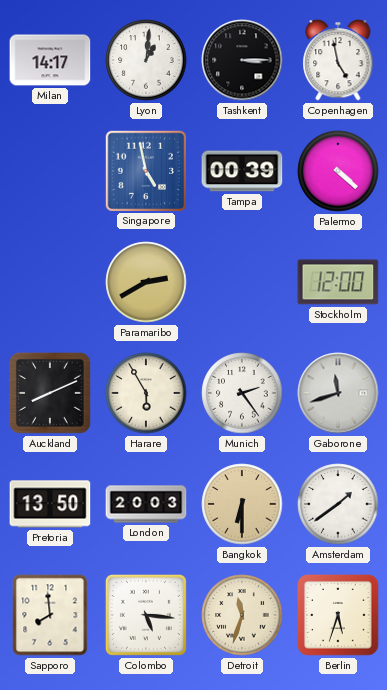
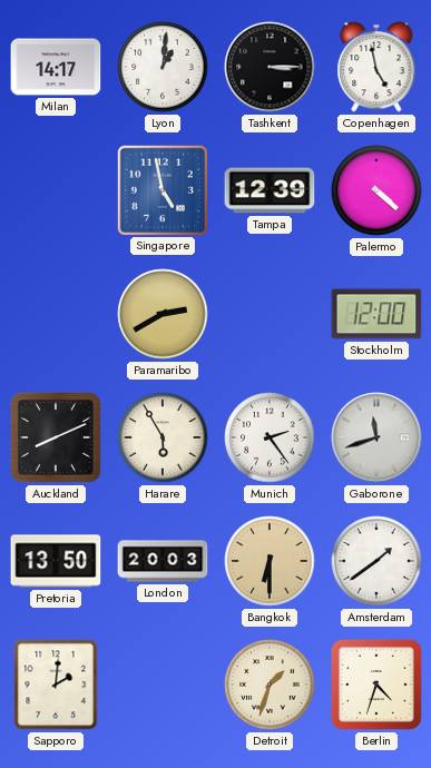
Tampa: 00:39 -> 12:39 (270, 190)
Sapporo: 7:59 -> 2:01 (56, 685)
Colombo: 5:16 -> none (146, 615)
Detroit: 11:33 -> 1:33 (270, 685)
Berlin: 5:33 -> 4:33 (378, 686)
